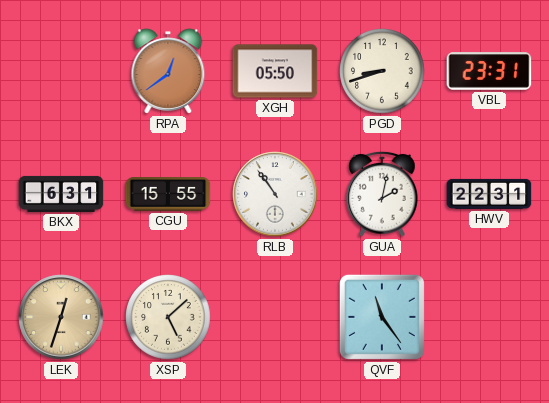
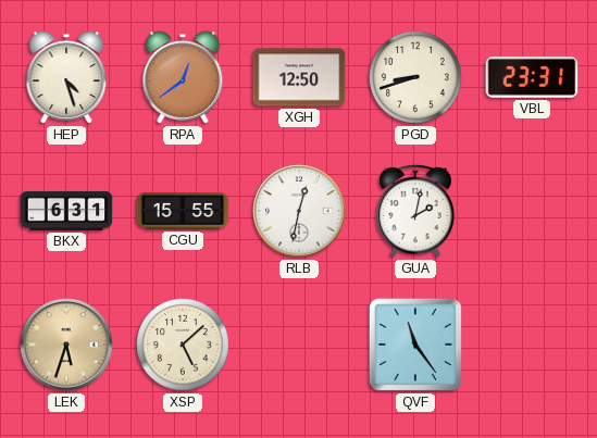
HEP: none -> 4:27 (66, 77)
XGH: 05:50 -> 12:50 (299, 77)
RLB: 10:54 -> 12:32 (299, 211)
HWV: 22:31 -> none (489, 194)
LEK: 12:33 -> 5:33 (66, 345)
